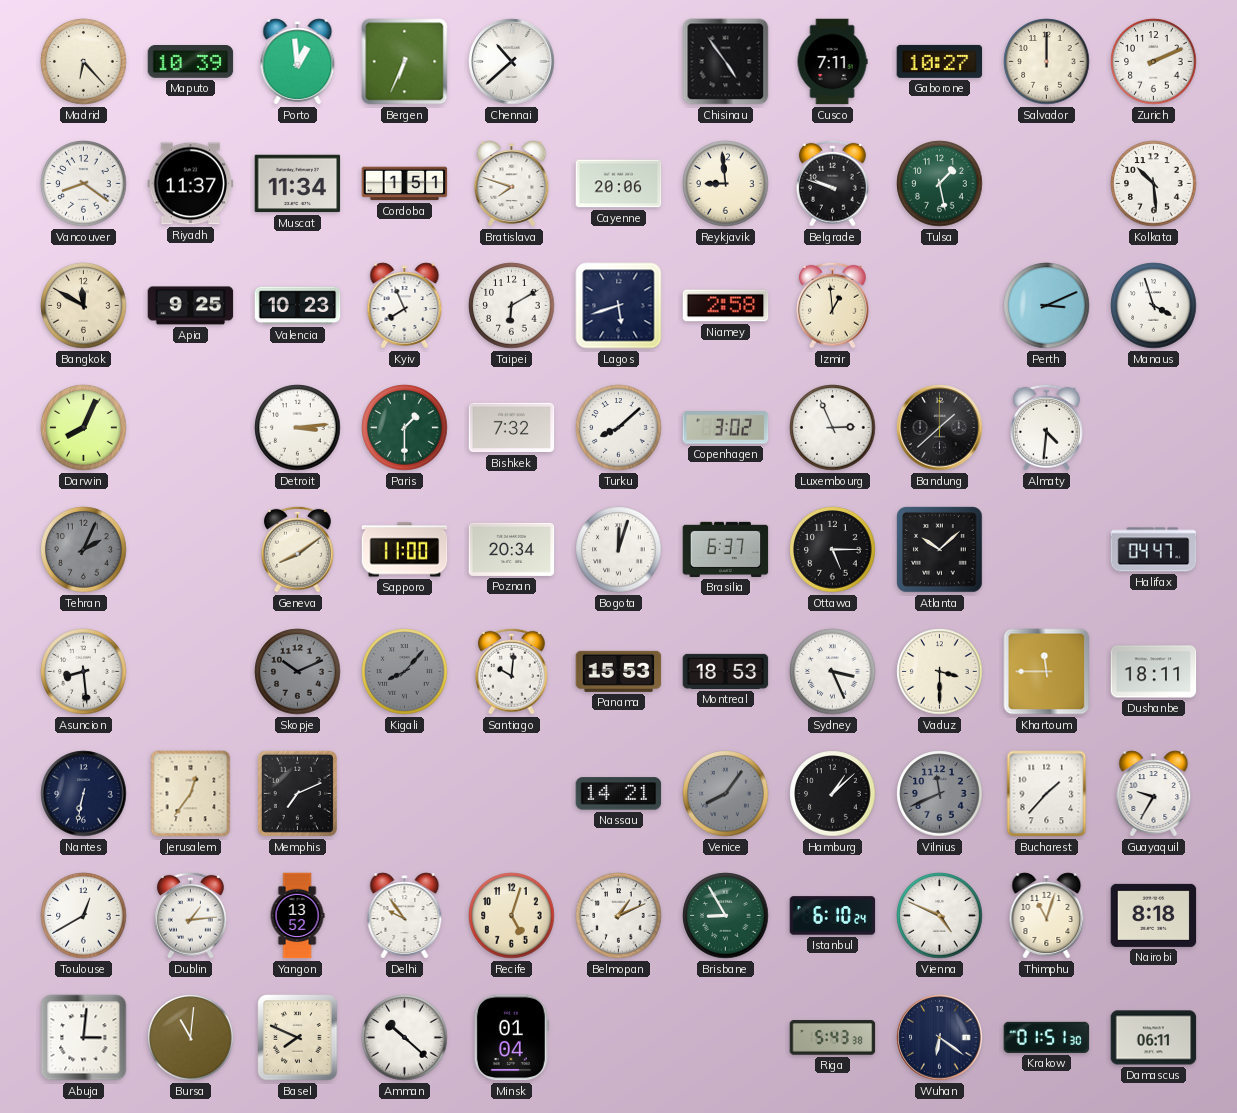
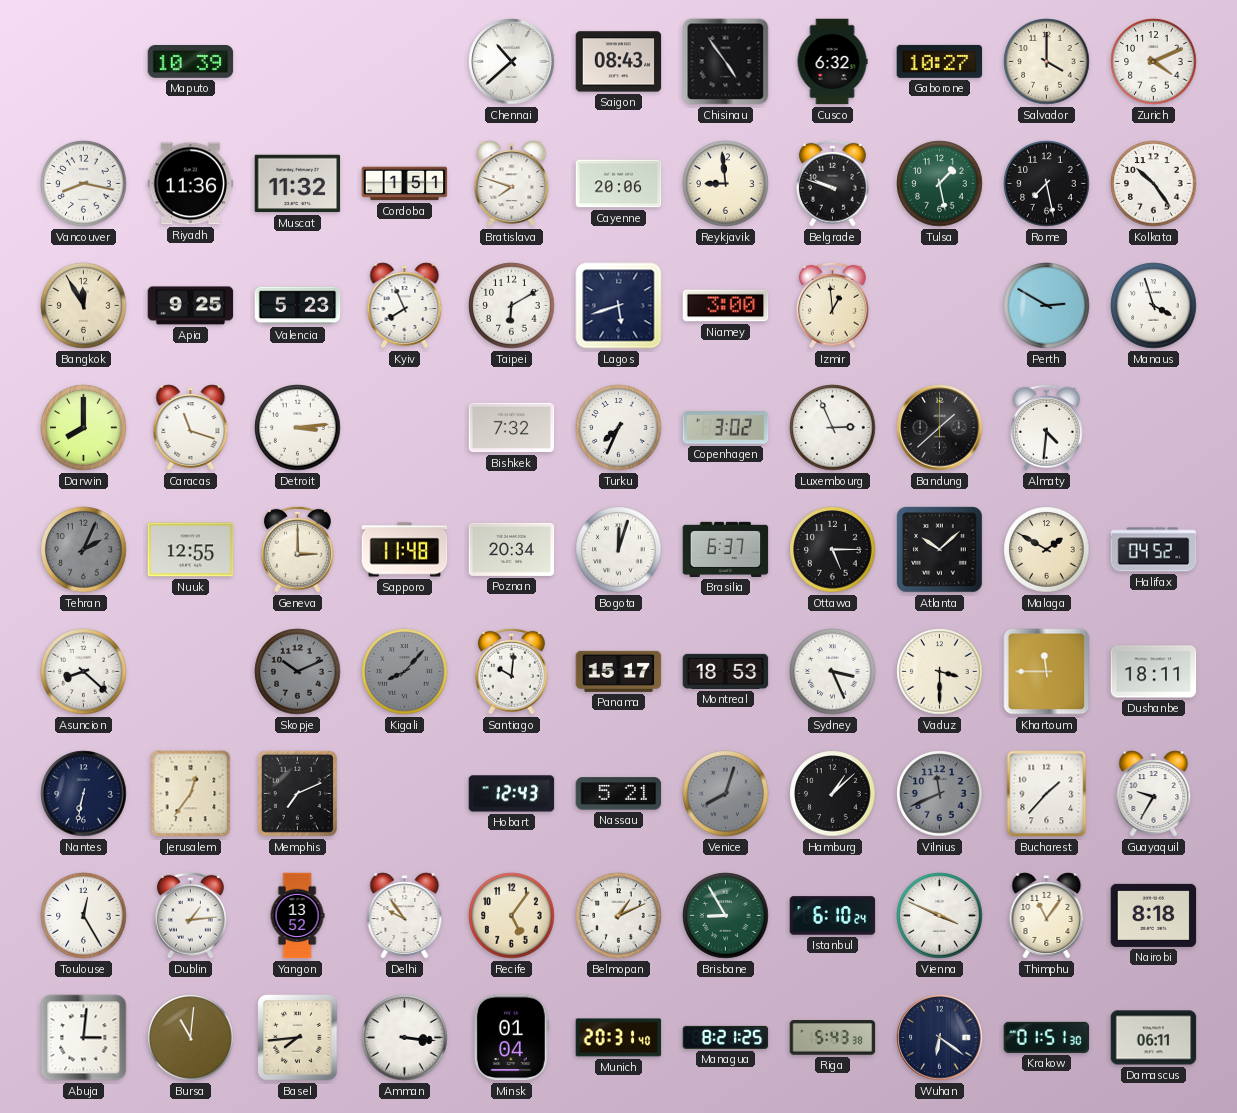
Madrid: 6:23 -> none (84, 62)
Porto: 12:59 -> none (298, 62)
Bergen: 6:34 -> none (405, 62)
Saigon: none -> 08:43 (619, 62)
Cusco: 7:11 -> 6:32 (832, 62)
Salvador: 12:00 -> 4:00 (1047, 62)
Zurich: 2:11 -> 4:11 (1154, 62)
Vancouver: 8:21 -> 8:17 (84, 184)
Riyadh: 11:37 -> 11:36 (191, 184)
Muscat: 11:34 -> 11:32 (298, 184)
Rome: none -> 7:28 (1047, 184)
Kolkata: 10:29 -> 10:24 (1154, 184)
Bangkok: 11:50 -> 11:55 (84, 306)
Valencia: 10:23 -> 5:23 (298, 306)
Niamey: 2:58 -> 3:00 (726, 306)
Perth: 3:11 -> 2:50 (1047, 306)
Darwin: 8:04 -> 8:00 (84, 428)
Caracas: none -> 11:18 (191, 428)
Paris: 1:30 -> none (405, 428)
Turku: 8:08 -> 7:34 (619, 428)
Nuuk: none -> 12:55 (191, 550)
Geneva: 8:09 -> 3:00 (298, 549)
Sapporo: 11:00 -> 11:48 (405, 550)
Malaga: none -> 1:50 (1047, 550)
Halifax: 04:47 -> 04:52 (1154, 550)
Asuncion: 8:29 -> 8:22 (84, 672)
Panama: 15:53 -> 15:17 (619, 671)
Hobart: none -> 12:43 (512, 794)
Nassau: 14:21 -> 5:21 (619, 794)
Venice: 8:06 -> 8:03 (726, 794)
Toulouse: 12:40 -> 12:25 (84, 916)
Recife: 5:03 -> 5:06 (512, 916)
Vienna: 4:49 -> 3:49 (940, 916)
Thimphu: 11:03 -> 11:06 (1047, 916)
Basel: 7:49 -> 7:44 (298, 1038)
Amman: 10:22 -> 3:16 (405, 1038)
Munich: none -> 20:31 (619, 1038)
Managua: none -> 8:21 (726, 1037)
